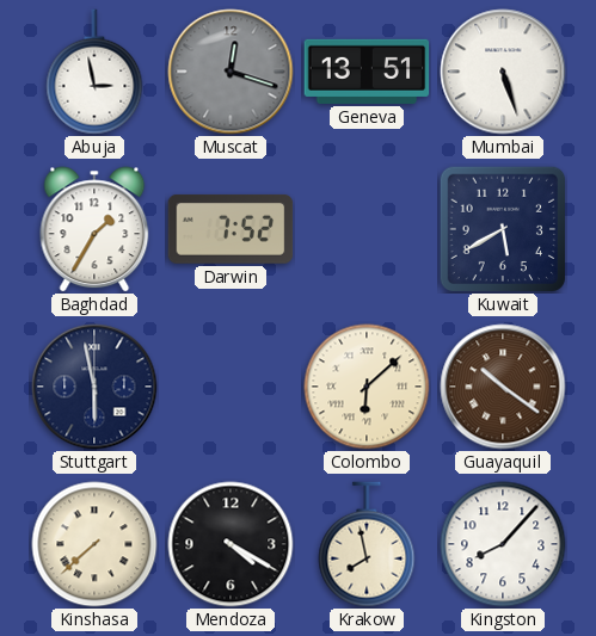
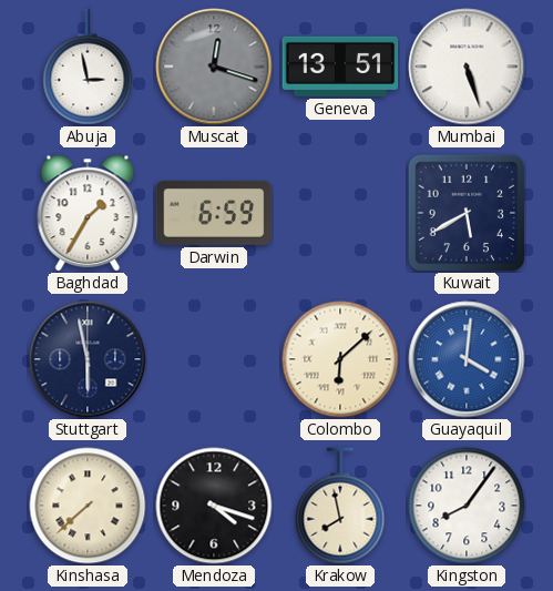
Darwin: 7:52 -> 6:59 (214, 213)
Guayaquil: 10:21 -> 4:01 (467, 359)
Guayaquil dial: brown -> blue (467, 359)
Mendoza: 4:20 -> 4:18 (214, 506)
Kingston: 8:07 -> 8:06 (467, 506)
